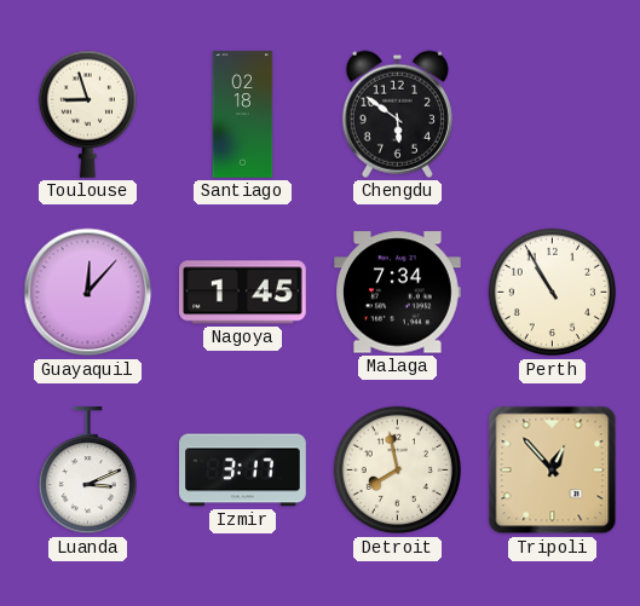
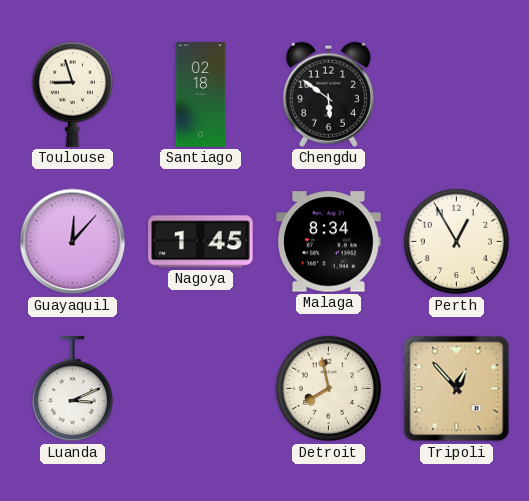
Malaga: 7:34 -> 8:34 (329, 242)
Perth: 10:55 -> 12:55 (457, 242)
Izmir: 3:17 -> none (243, 471)
